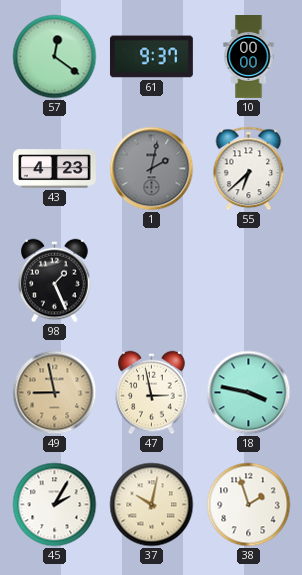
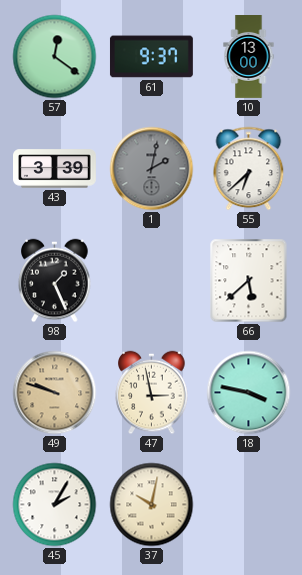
10: 00:00 -> 13:00 (249, 57)
43: 4:23 -> 3:39 (55, 169)
66: none -> 5:38 (249, 281)
49: 8:58 -> 9:48 (55, 393)
38: 1:57 -> none (249, 505)
